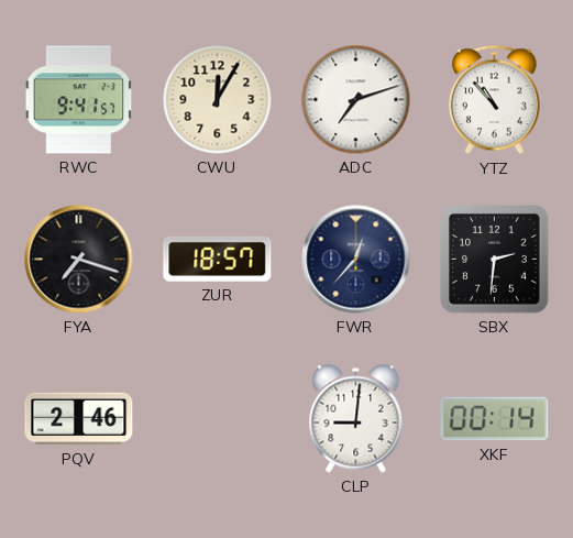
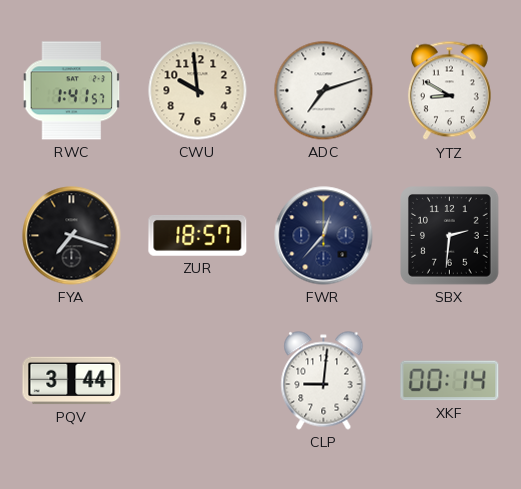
RWC: 9:41 -> 1:41 (72, 91)
CWU: 12:05 -> 9:59 (198, 91)
YTZ: 10:53 -> 8:50 (449, 91)
PQV: 2:46 -> 3:44 (72, 381)
